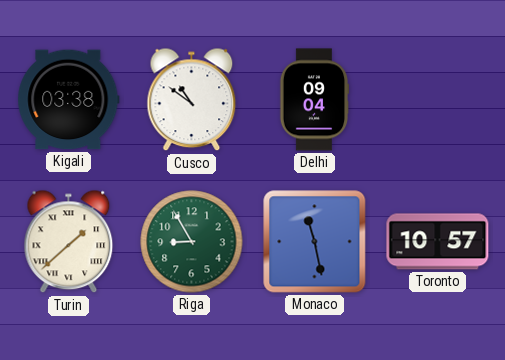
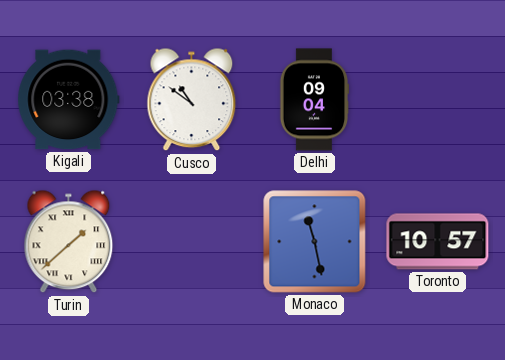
Riga: 8:55 -> none (192, 242)
